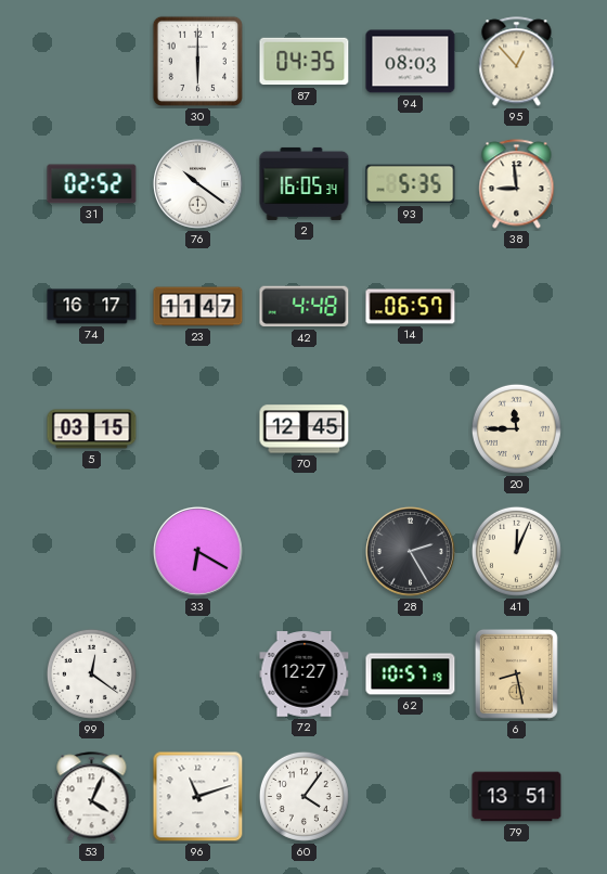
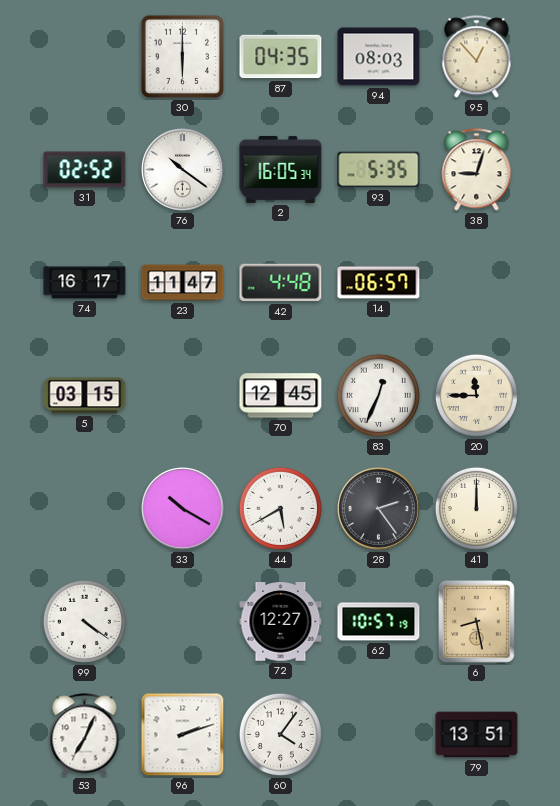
38: 8:59 -> 9:03 (477, 170)
83: none -> 12:34 (378, 395)
33: 6:20 -> 10:20 (183, 509)
44: none -> 5:40 (280, 508)
28: 2:25 -> 2:24 (379, 509)
41: 12:04 -> 12:00 (476, 508)
99: 12:21 -> 4:21 (84, 621)
53: 4:04 -> 7:04 (85, 735)
96: 11:12 -> 2:12 (183, 735)
